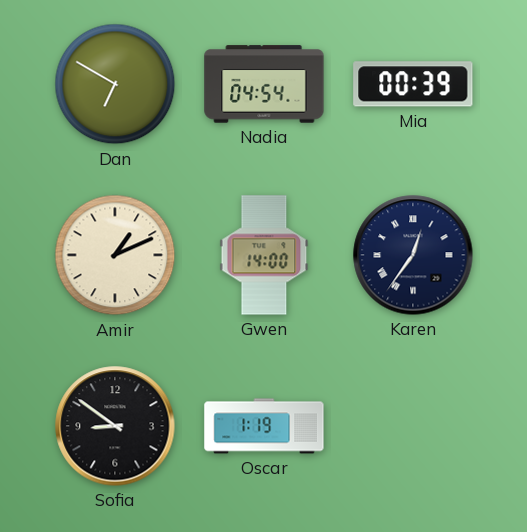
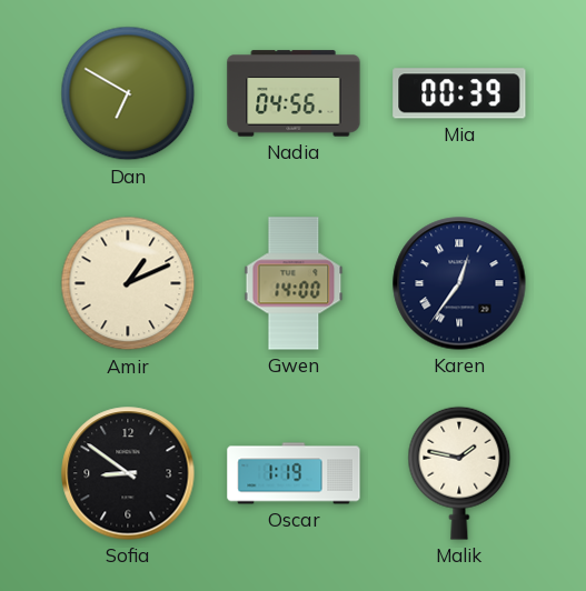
Nadia: 04:54 -> 04:56 (294, 93)
Malik: none -> 1:47 (459, 473)
